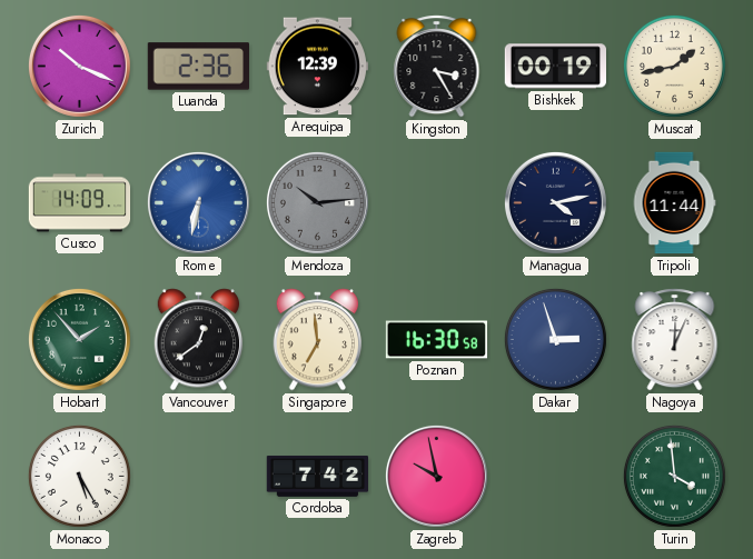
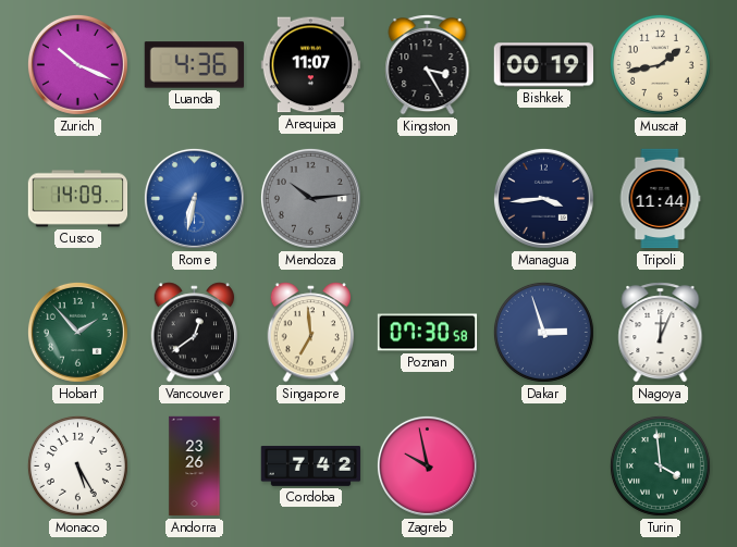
Luanda: 2:36 -> 4:36 (194, 65)
Arequipa: 12:39 -> 11:07 (310, 65)
Managua: 4:13 -> 3:44 (543, 198)
Poznan: 16:30 -> 07:30 (428, 333)
Andorra: none -> 23:26 (195, 467)
